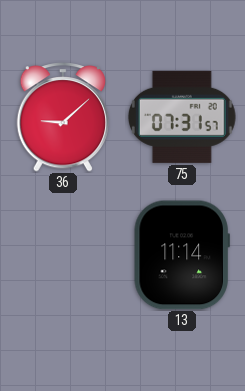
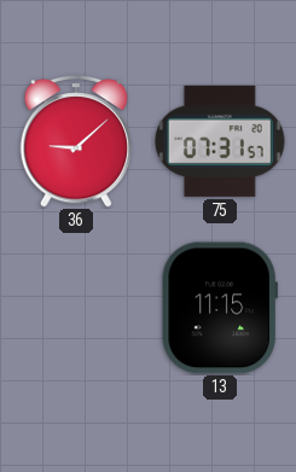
13: 11:14 -> 11:15 (220, 308)
